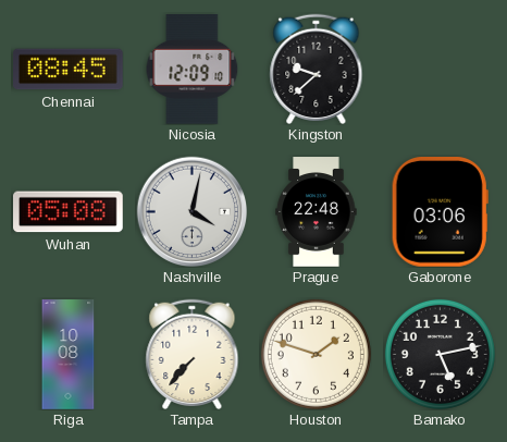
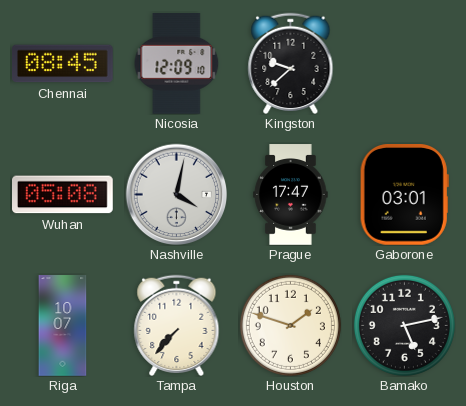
Prague: 22:48 -> 17:47 (291, 195)
Gaborone: 03:06 -> 03:01 (404, 195)
Riga: 10:08 -> 10:07 (63, 326)
